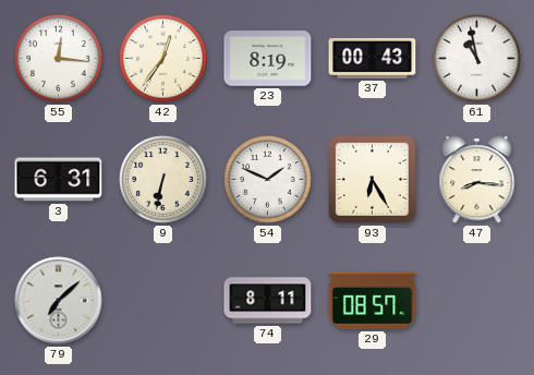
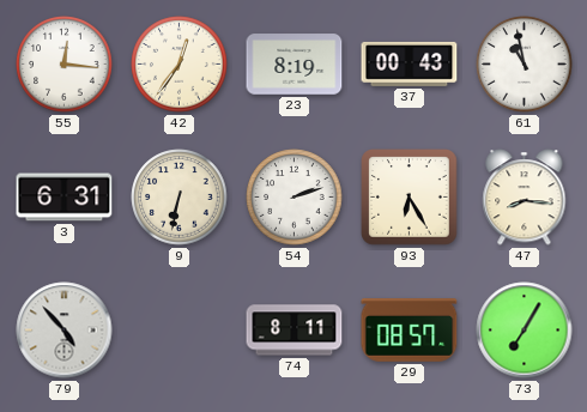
54: 1:49 -> 2:12 (295, 198)
79: 7:08 -> 4:53 (65, 331)
73: none -> 7:05 (525, 331)
